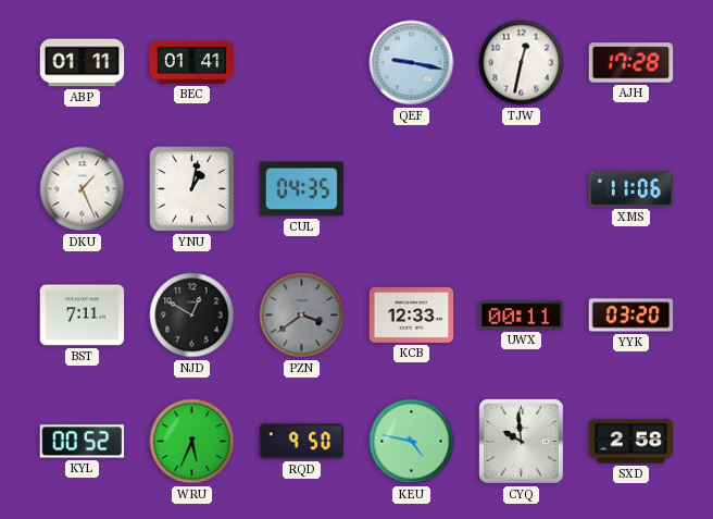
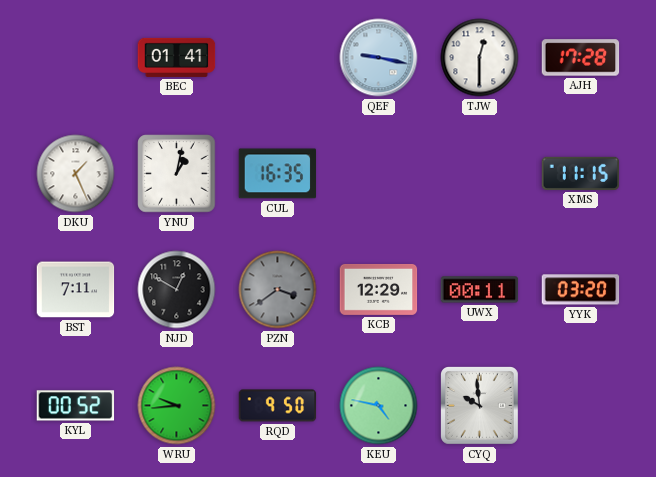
ABP: 01:11 -> none (83, 63)
TJW: 12:32 -> 12:30 (480, 58)
CUL: 04:35 -> 16:35 (278, 174)
XMS: 11:06 -> 11:15 (581, 173)
KCB: 12:33 -> 12:29 (379, 289)
WRU: 5:34 -> 9:44 (177, 406)
SXD: 2:58 -> none (631, 442)
